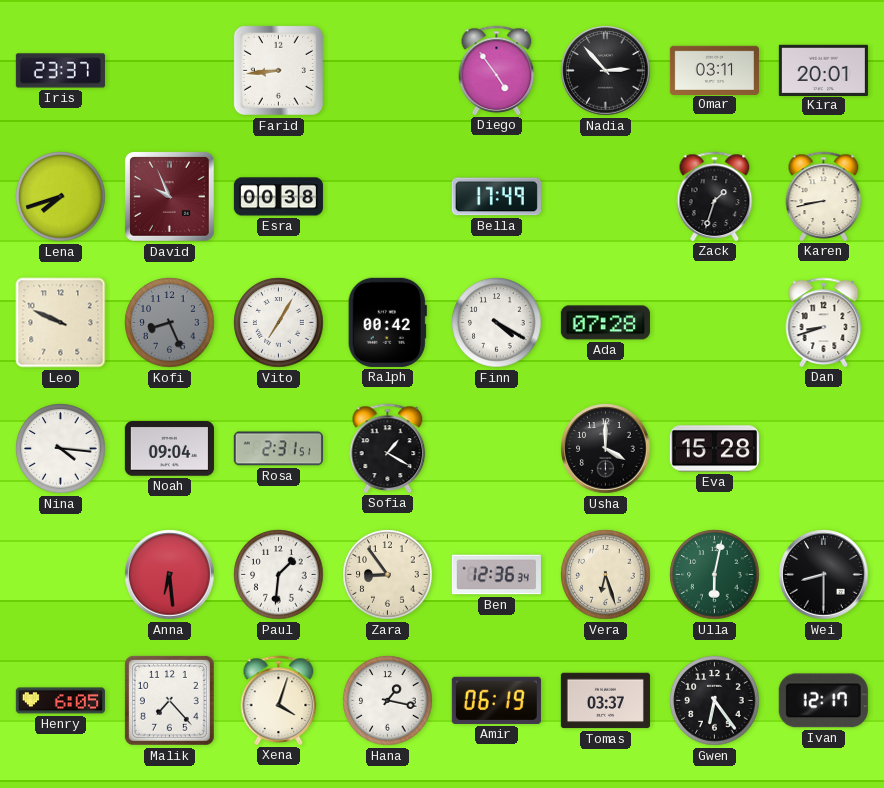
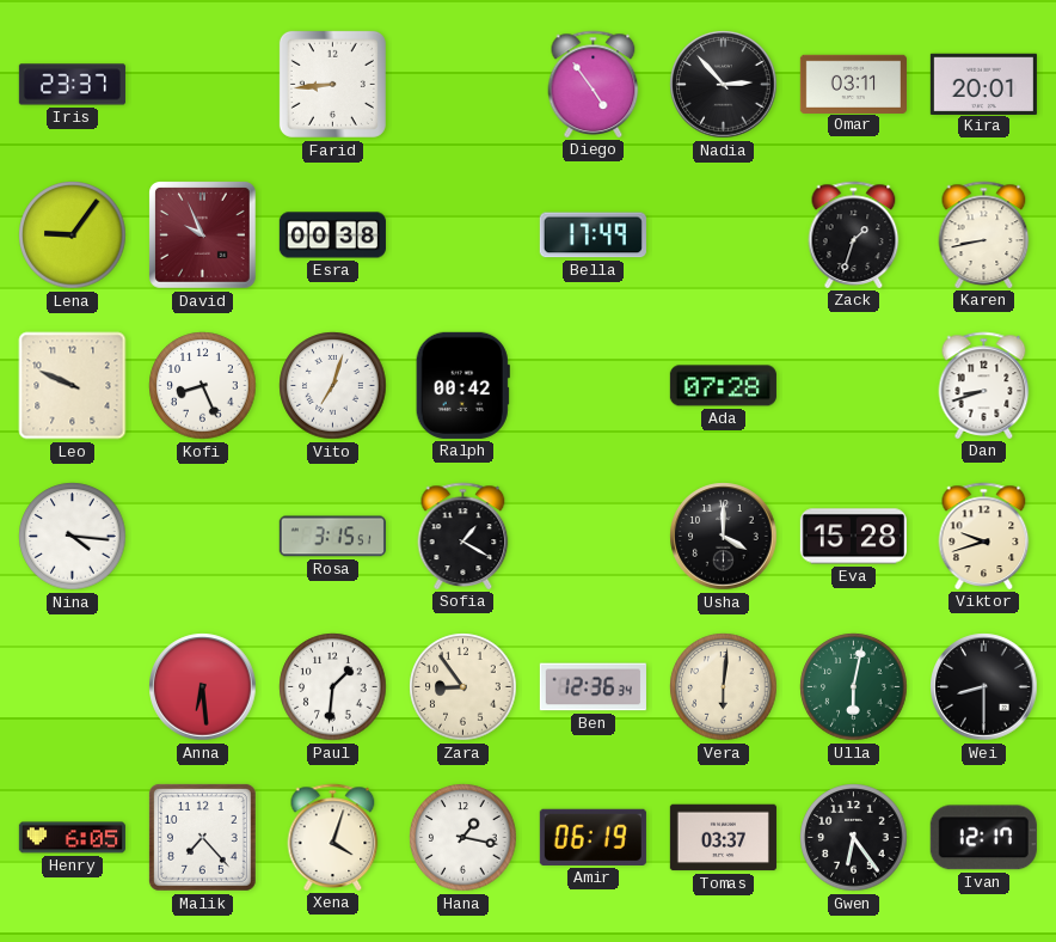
Lena: 7:42 -> 9:06 (73, 235)
Kofi dial: grey -> white (203, 386)
Vito: 7:05 -> 7:03 (333, 386)
Finn: 4:20 -> none (497, 323)
Noah: 09:04 -> none (169, 449)
Rosa: 2:31 -> 3:15 (332, 537)
Viktor: none -> 9:42 (984, 536)
Vera: 6:27 -> 6:01 (724, 687)
